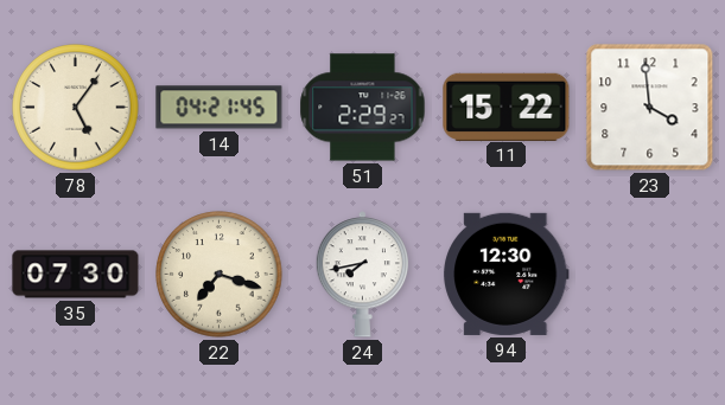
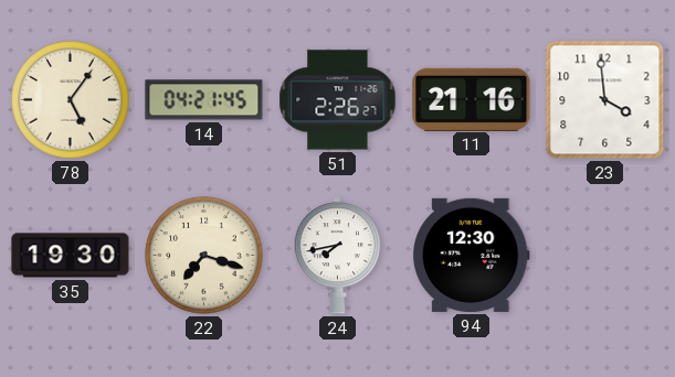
51: 2:29 -> 2:26 (338, 100)
11: 15:22 -> 21:16 (472, 99)
35: 07:30 -> 19:30 (71, 256)
